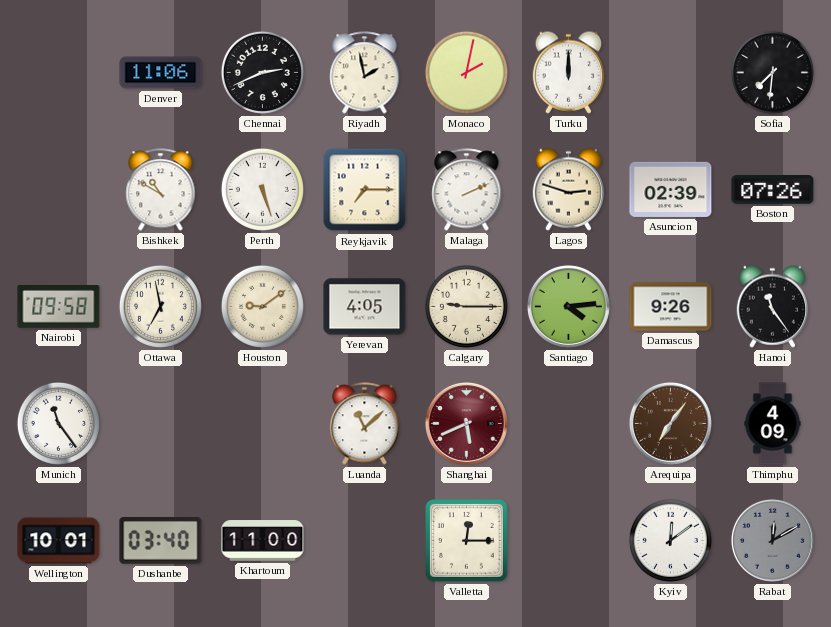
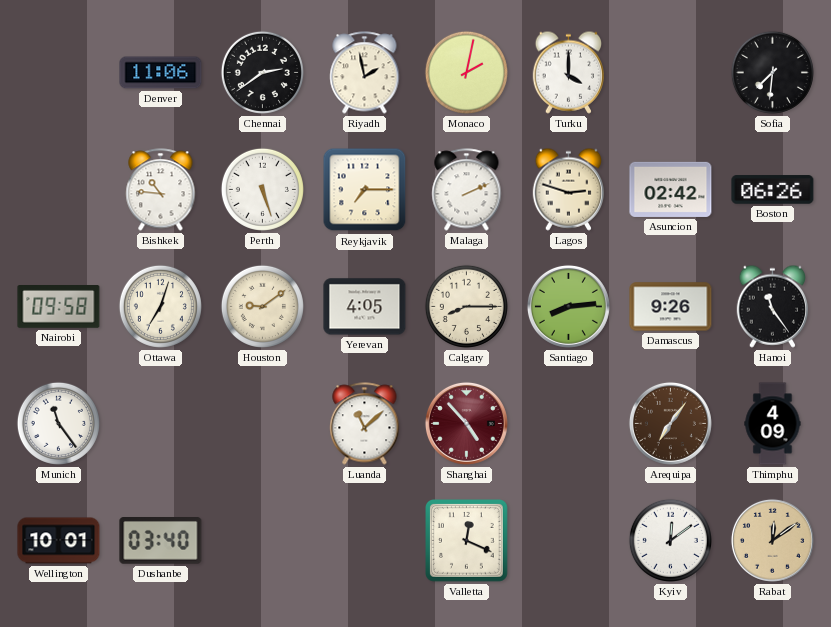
Chennai: 2:41 -> 2:39 (262, 72)
Turku: 12:00 -> 4:00 (568, 72)
Bishkek: 10:50 -> 10:46 (161, 190)
Asuncion: 02:39 -> 02:42 (671, 189)
Boston: 07:26 -> 06:26 (773, 190)
Ottawa: 6:58 -> 7:03 (160, 306)
Calgary: 9:15 -> 8:15 (466, 306)
Santiago: 4:14 -> 8:14 (568, 306)
Shanghai: 5:41 -> 4:53 (466, 423)
Khartoum: 11:00 -> none (263, 541)
Valletta: 12:15 -> 12:19 (467, 541)
Rabat: 12:10 -> 12:09 (772, 540)
Rabat dial: grey -> champagne (772, 540)
